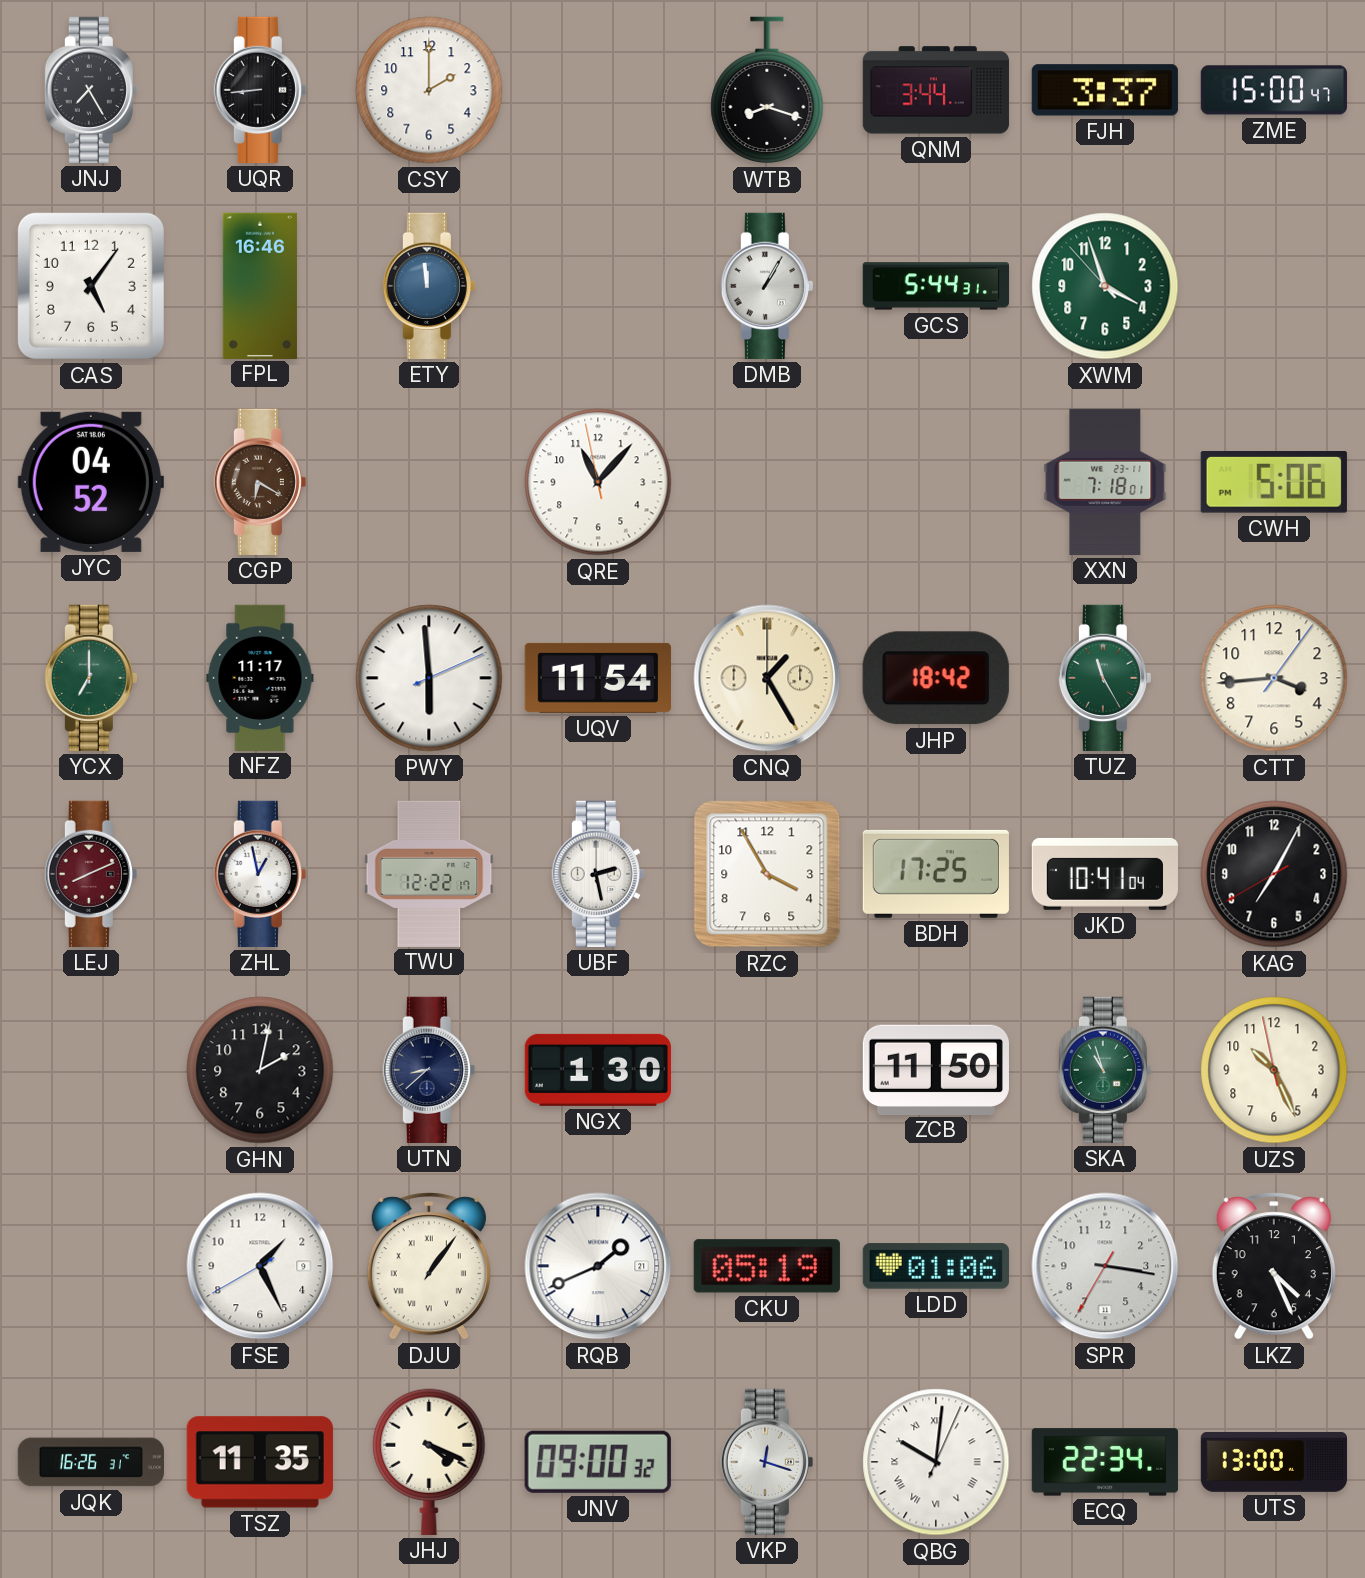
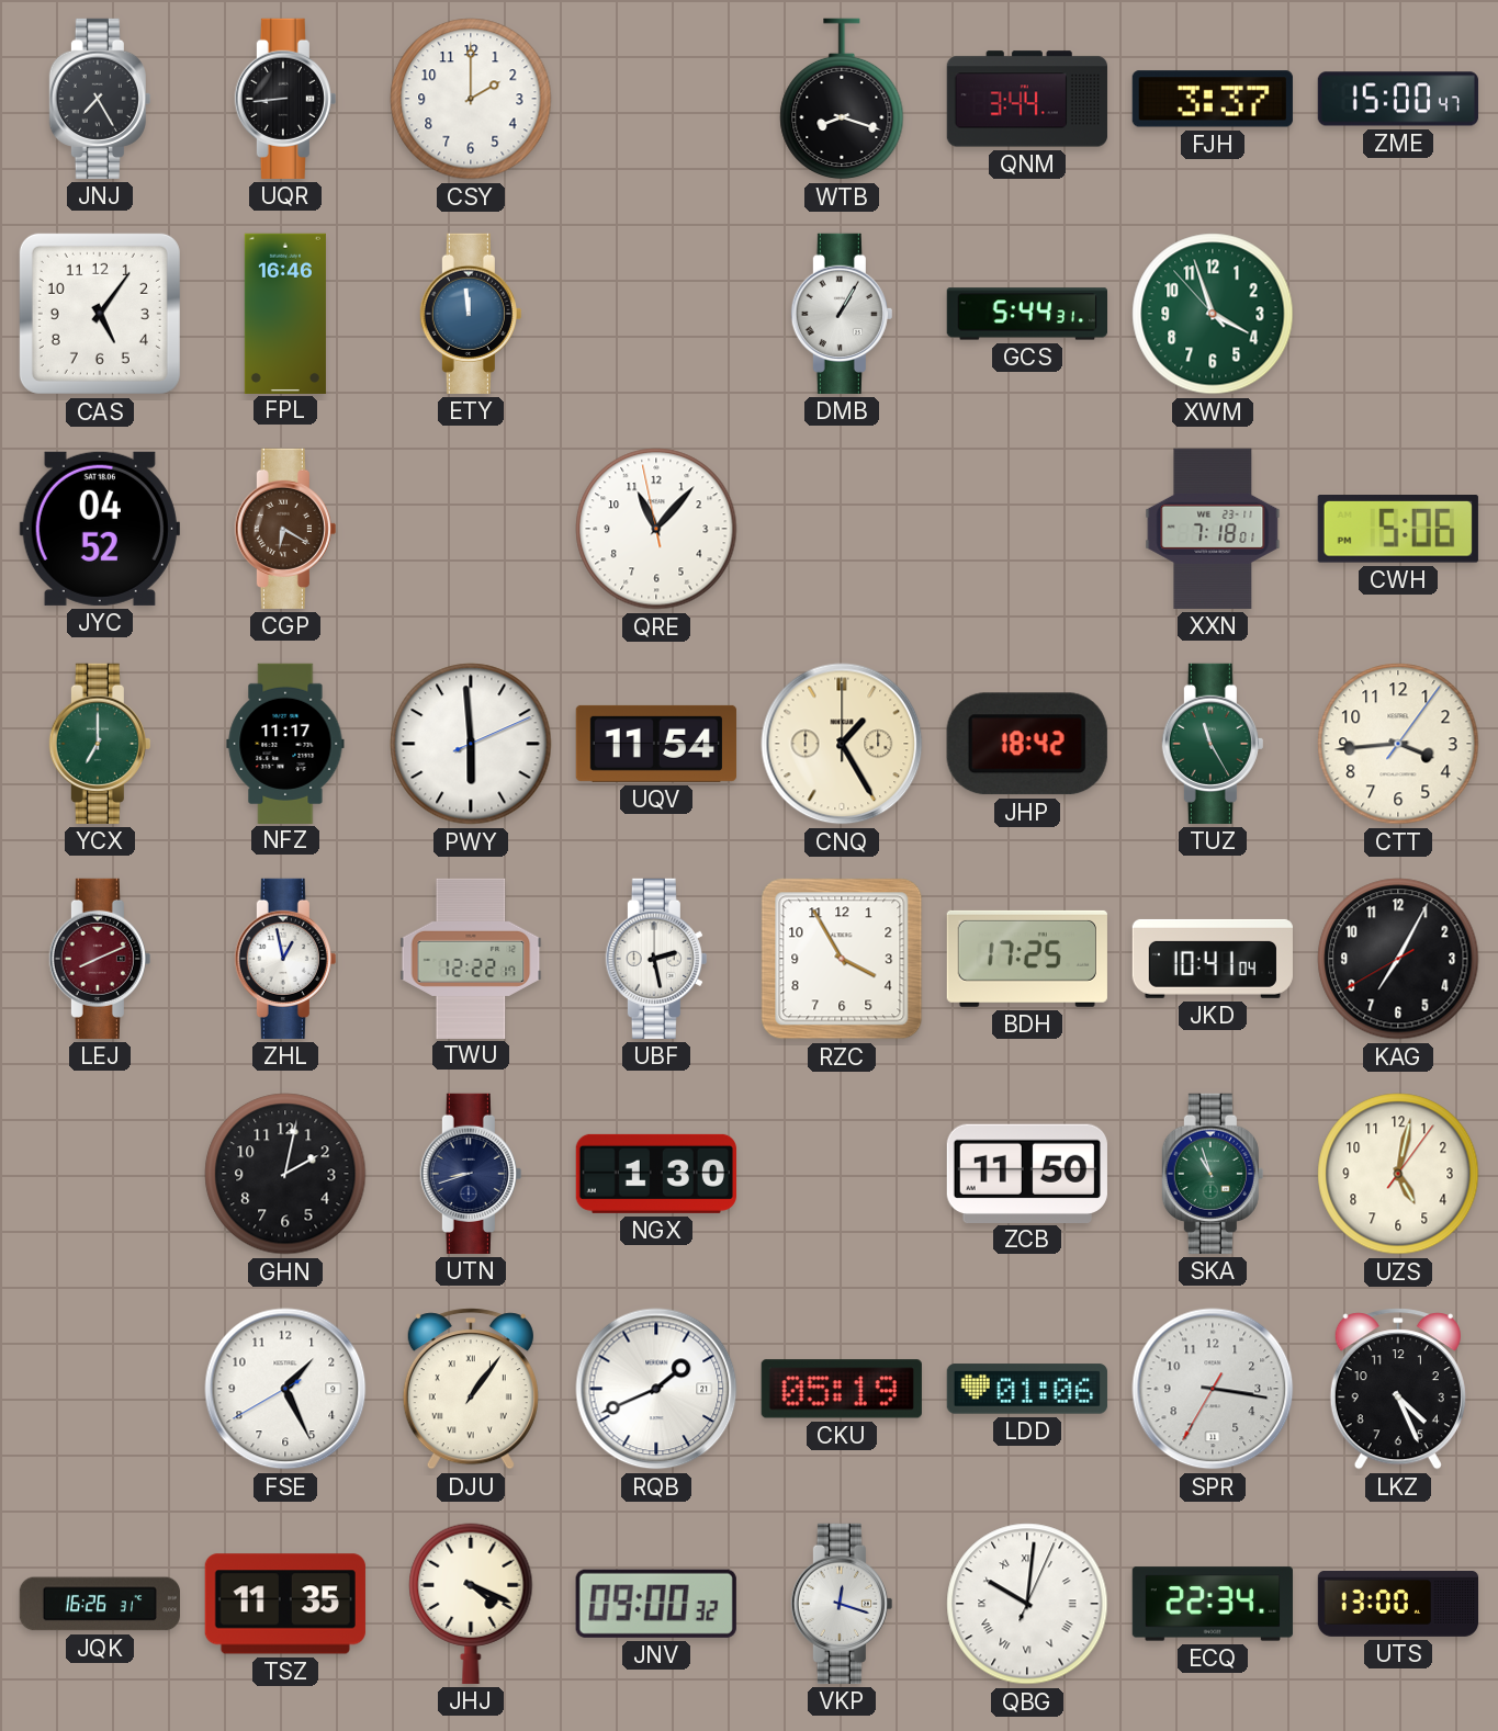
UTN: 8:38 -> 8:42 (471, 1174)
UZS: 10:25 -> 5:02 (1398, 1174)
